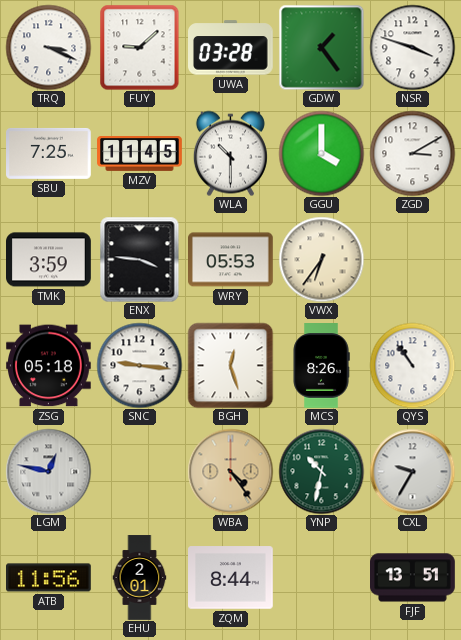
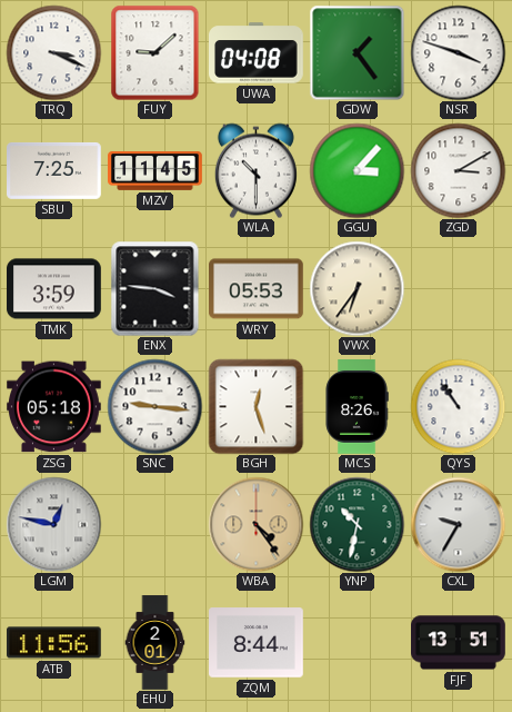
UWA: 03:28 -> 04:08 (257, 53)
GGU: 4:00 -> 3:07 (357, 170)
